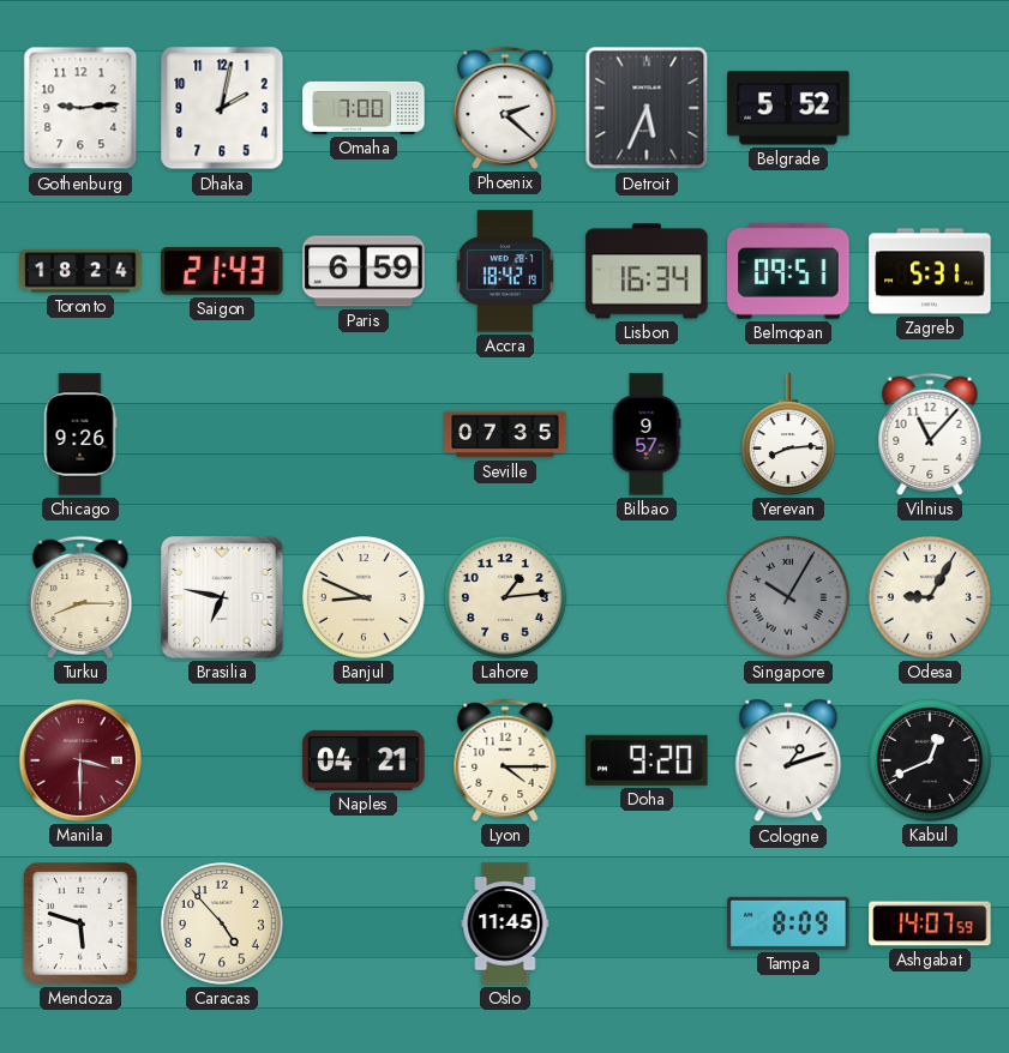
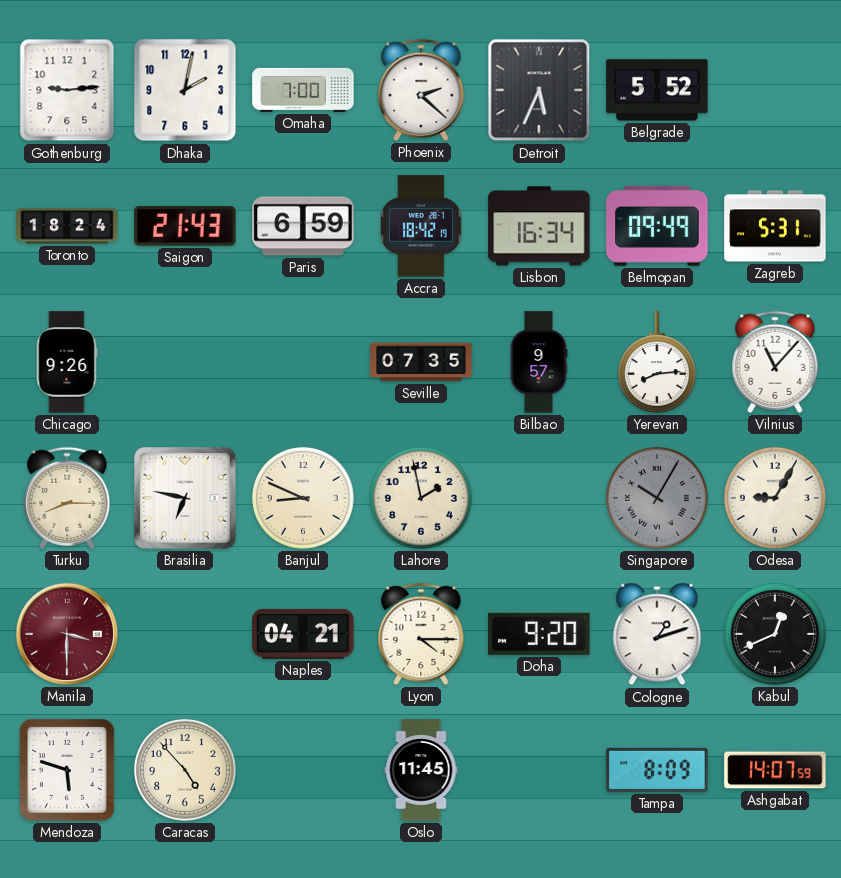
Belmopan: 09:51 -> 09:49 (657, 226)
Lahore: 1:14 -> 1:58 (421, 498)
